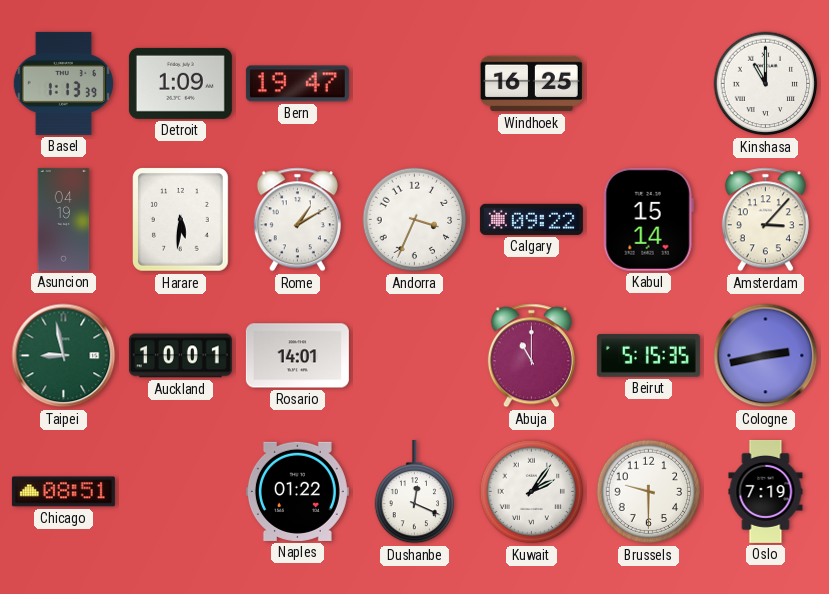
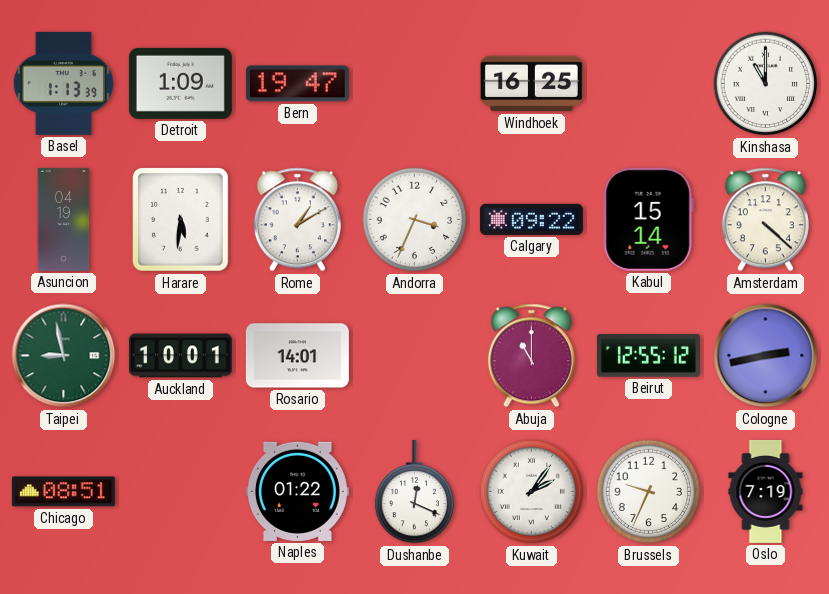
Amsterdam: 3:07 -> 4:22 (765, 220)
Beirut: 5:15 -> 12:55 (648, 356)
Brussels: 9:30 -> 9:34 (649, 492)
